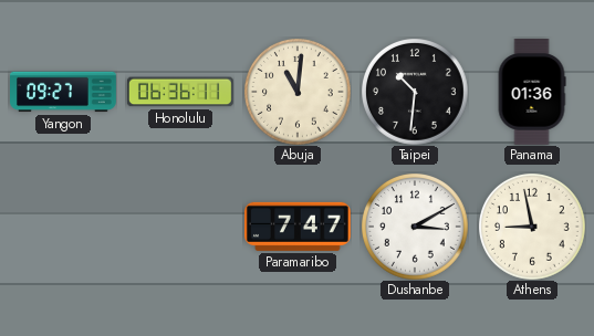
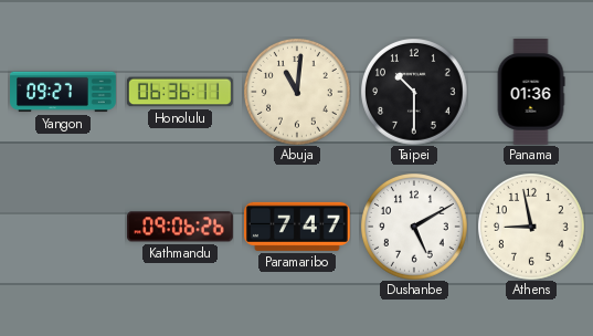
Taipei: 10:31 -> 10:30 (414, 92)
Kathmandu: none -> 09:06 (181, 227)
Dushanbe: 3:10 -> 5:10 (414, 227)
